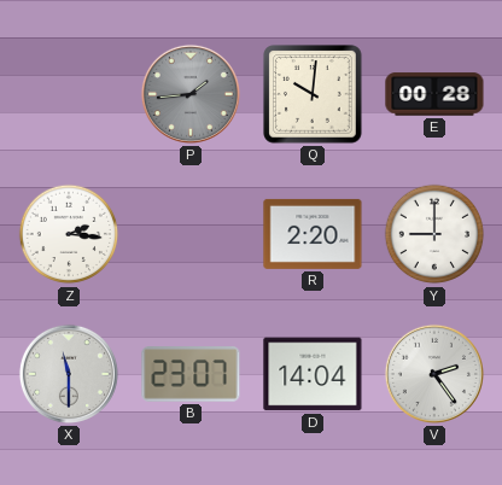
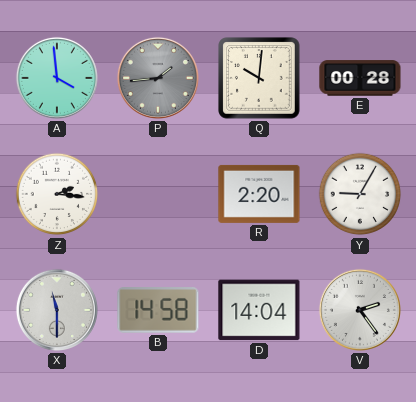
A: none -> 3:59 (57, 78)
Y: 9:00 -> 9:05 (360, 194)
B: 23:07 -> 14:58 (158, 311)
